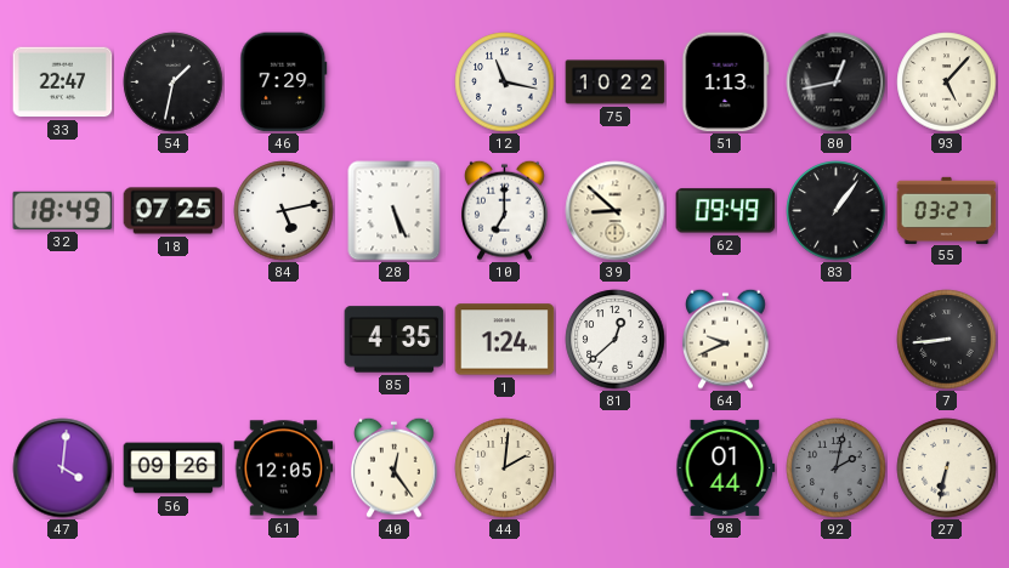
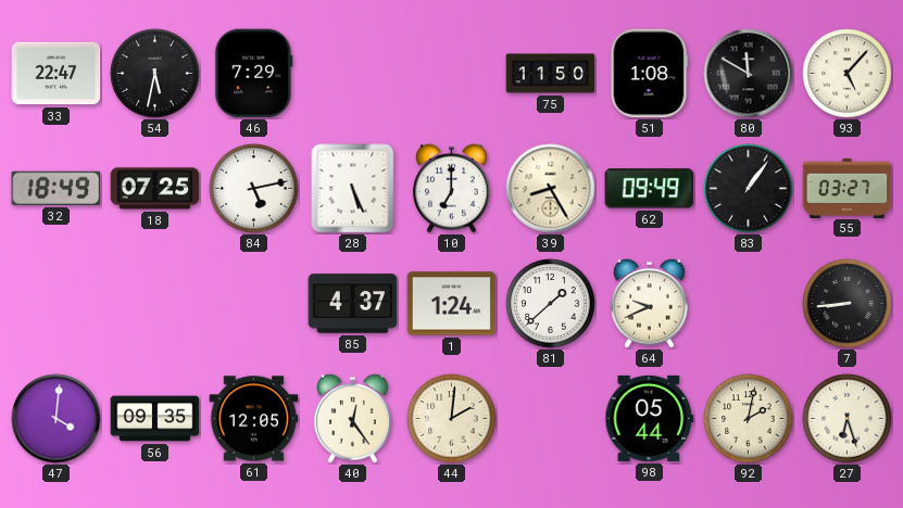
54: 1:32 -> 5:32 (155, 74)
12: 11:17 -> none (505, 83)
75: 10:22 -> 11:50 (551, 74)
51: 1:13 -> 1:08 (649, 74)
80: 12:43 -> 11:50 (749, 74)
39: 8:52 -> 8:25 (551, 189)
85: 4:35 -> 4:37 (353, 304)
81: 12:38 -> 1:38 (551, 304)
56: 09:26 -> 09:35 (155, 419)
98: 01:44 -> 05:44 (650, 418)
92 dial: grey -> cream (749, 419)
27: 6:32 -> 6:27 (848, 419)
